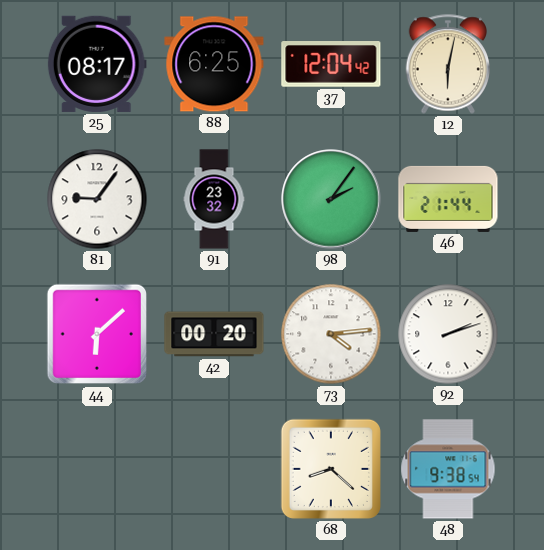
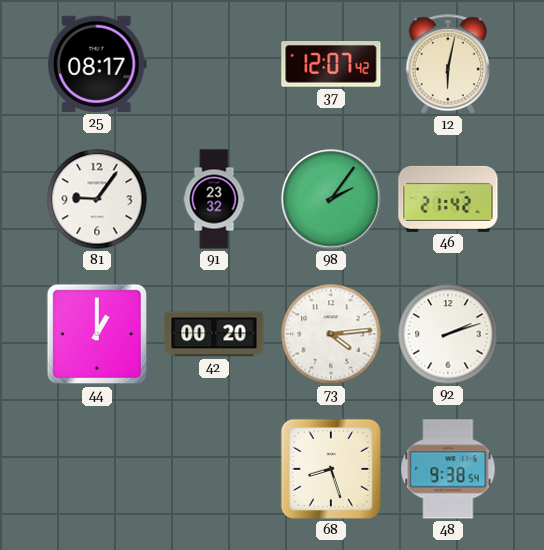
88: 6:25 -> none (214, 64)
37: 12:04 -> 12:07 (331, 65)
46: 21:44 -> 21:42 (448, 199)
44: 6:08 -> 1:00 (97, 334)
68: 8:22 -> 8:27 (331, 469)
